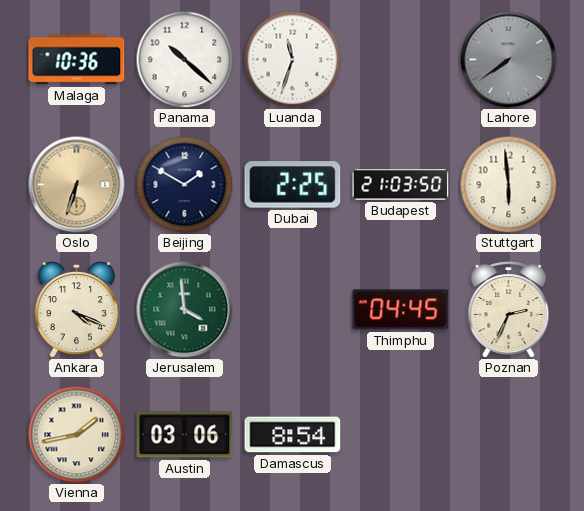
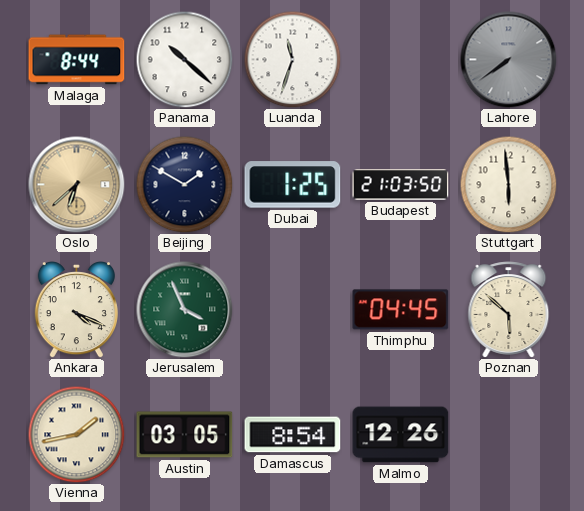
Malaga: 10:36 -> 8:44 (77, 60)
Oslo: 6:33 -> 6:38 (77, 185)
Dubai: 2:25 -> 1:25 (293, 185)
Jerusalem: 3:59 -> 3:56 (185, 310)
Poznan: 2:34 -> 5:52 (509, 310)
Austin: 03:06 -> 03:05 (185, 435)
Malmo: none -> 12:26 (401, 435)
